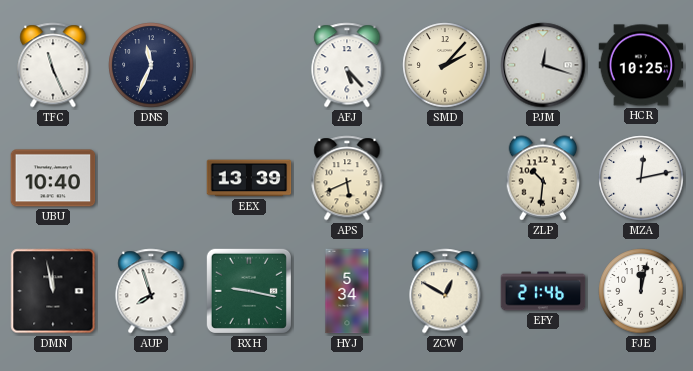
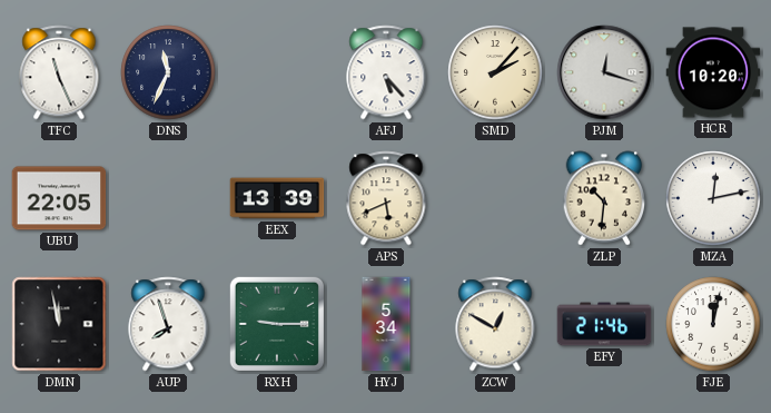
HCR: 10:25 -> 10:20 (713, 72)
UBU: 10:40 -> 22:05 (59, 198)
RXH: 9:17 -> 9:15 (277, 324)
